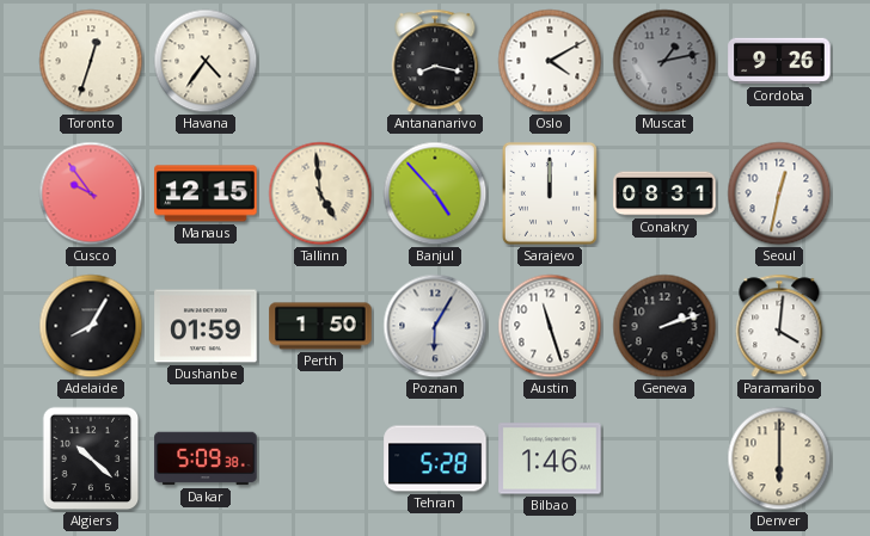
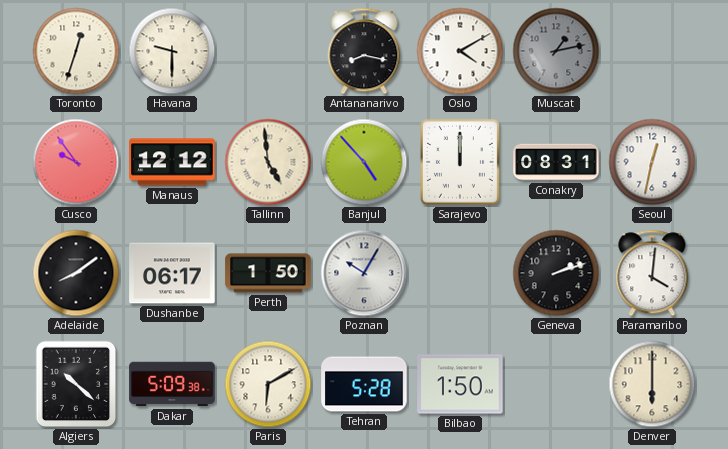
Havana: 4:36 -> 9:30 (172, 51)
Cordoba: 9:26 -> none (779, 61)
Manaus: 12:15 -> 12:12 (172, 162)
Adelaide: 8:05 -> 8:09 (76, 273)
Dushanbe: 01:59 -> 06:17 (172, 273)
Poznan: 6:05 -> 10:05 (364, 273)
Austin: 11:27 -> none (550, 326)
Paris: none -> 6:10 (268, 384)
Bilbao: 1:46 -> 1:50 (460, 384)
